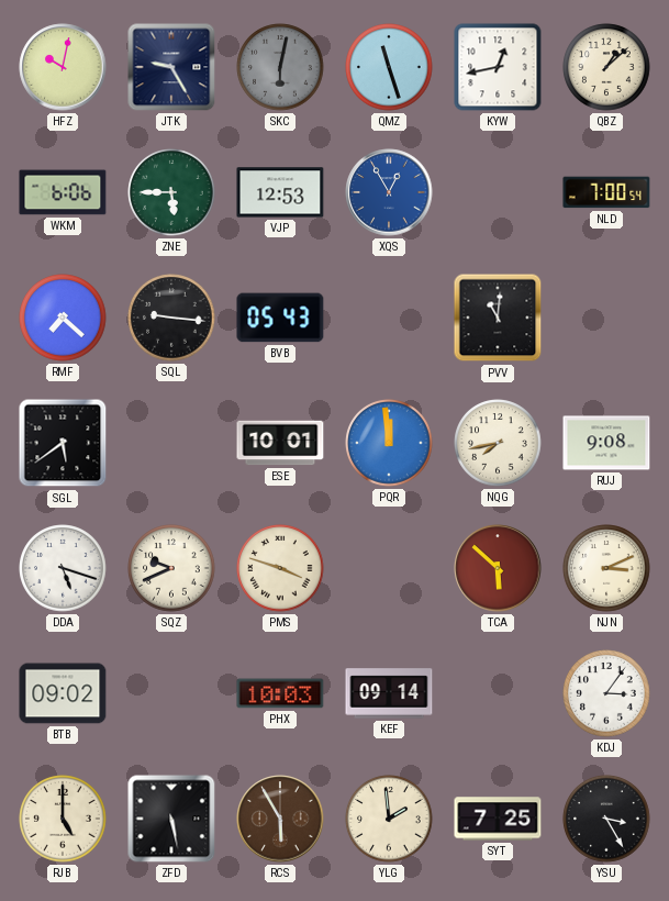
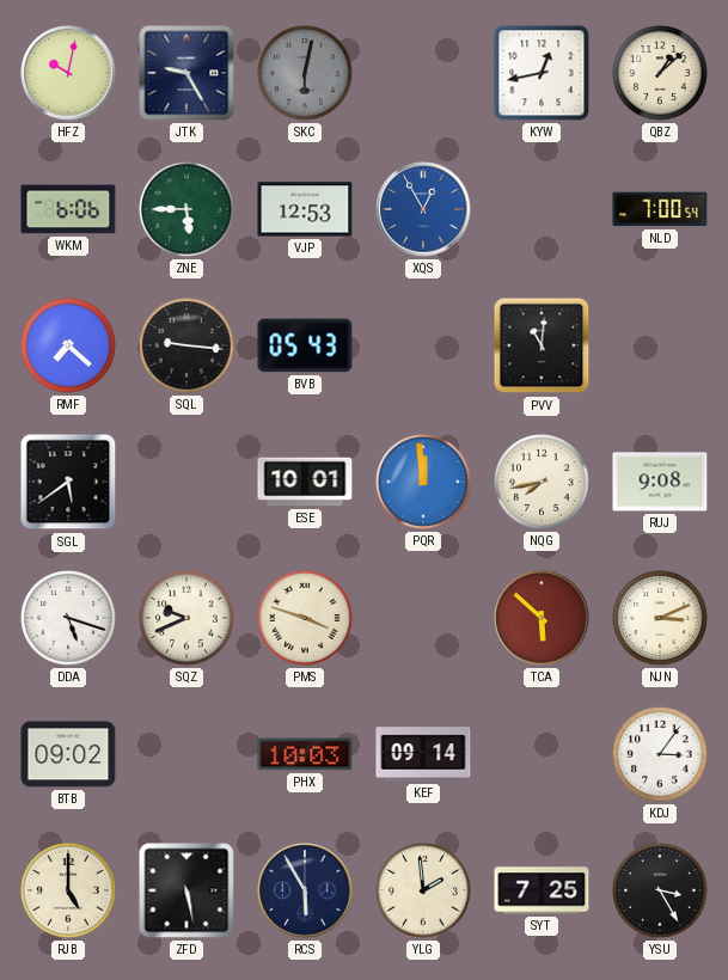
QMZ: 11:27 -> none (389, 67)
RCS dial: brown -> navy (305, 890)
